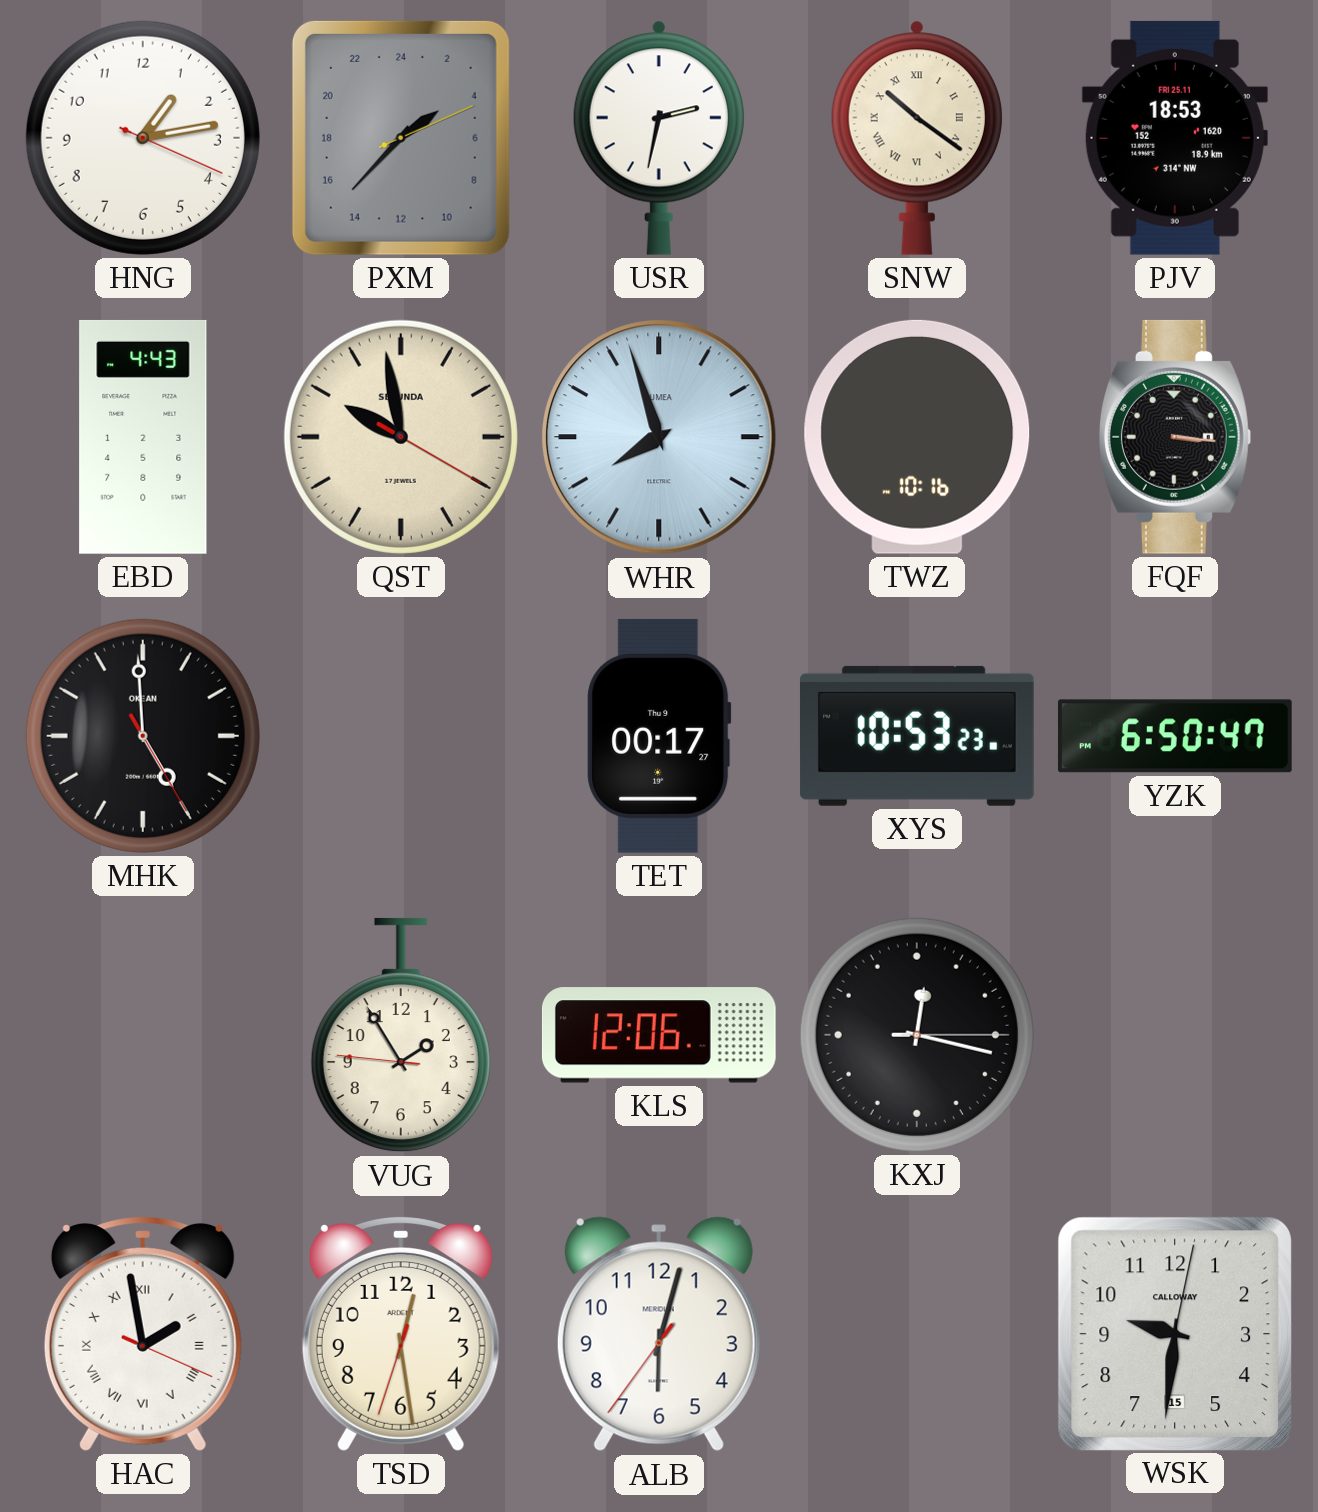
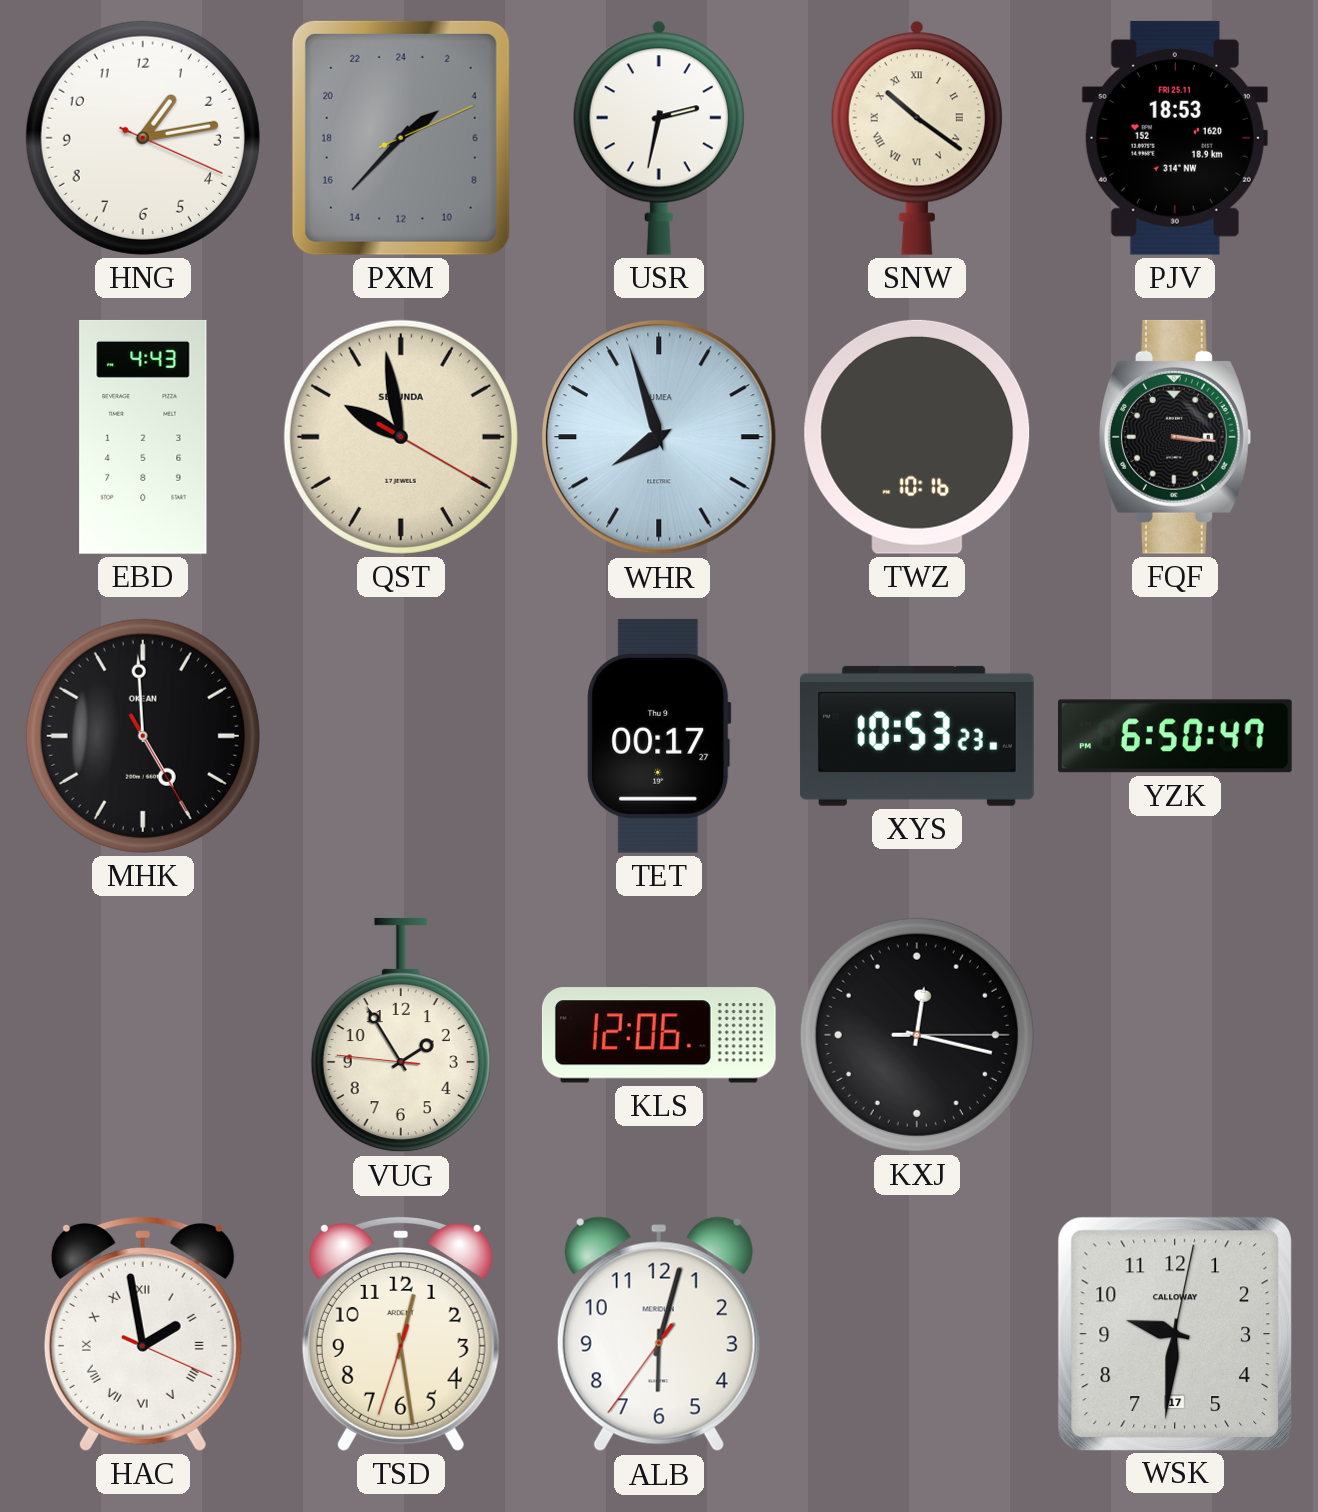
WSK date: 15 -> 17 (1174, 1333)
